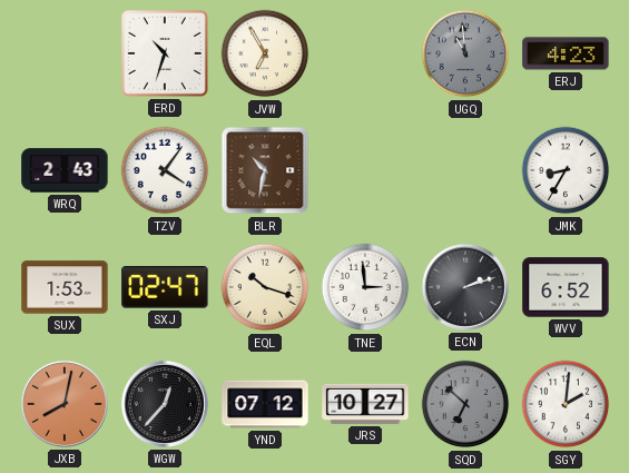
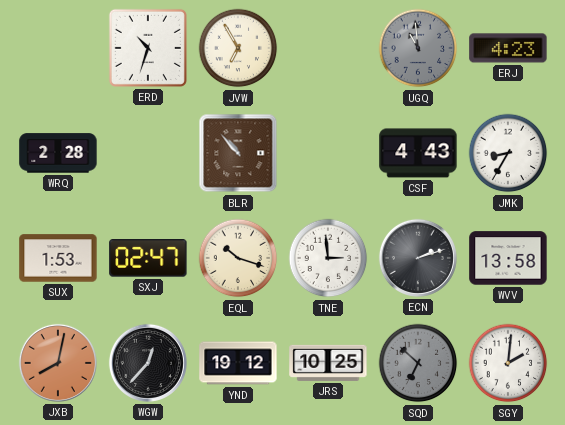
WRQ: 2:43 -> 2:28 (58, 153)
TZV: 4:06 -> none (165, 170)
BLR: 10:32 -> 10:53 (238, 153)
CSF: none -> 4:43 (418, 153)
WVV: 6:52 -> 13:58 (508, 258)
YND: 07:12 -> 19:12 (238, 363)
JRS: 10:27 -> 10:25 (328, 363)
